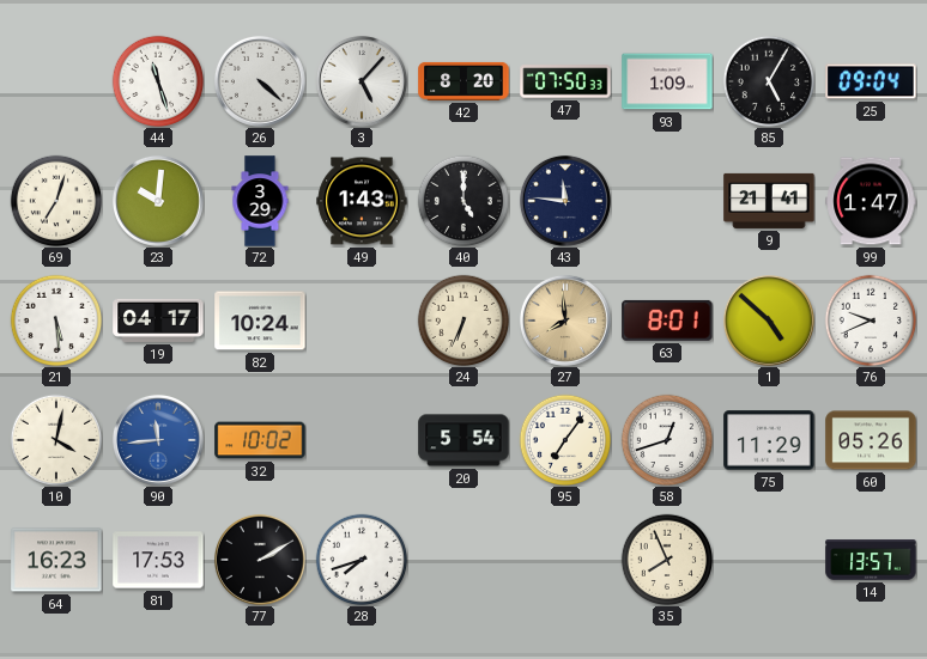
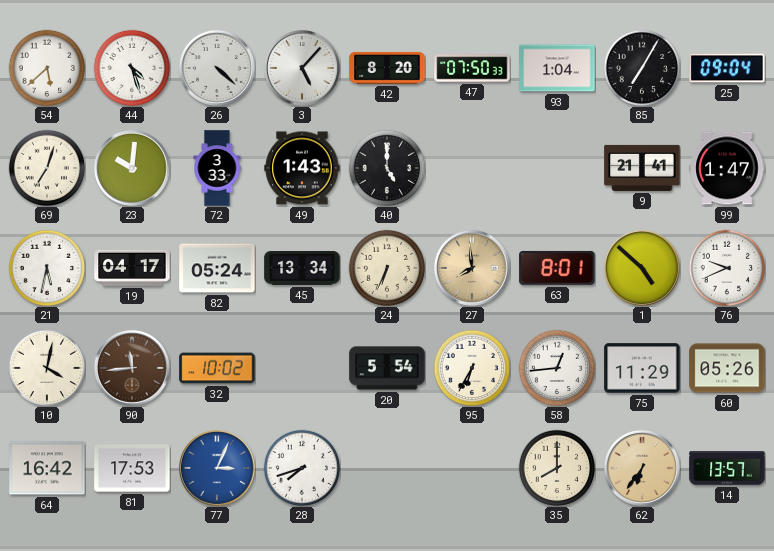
54: none -> 5:38 (47, 68)
44: 11:27 -> 4:27 (132, 68)
93: 1:09 -> 1:04 (557, 68)
85: 5:05 -> 7:05 (642, 68)
72: 3:29 -> 3:33 (217, 168)
43: 11:46 -> none (565, 201)
21: 5:29 -> 5:32 (47, 268)
82: 10:24 -> 05:24 (217, 268)
45: none -> 13:34 (302, 268)
90 dial: blue -> brown (132, 368)
95: 7:06 -> 6:35 (472, 368)
58: 12:42 -> 12:44 (557, 368)
64: 16:23 -> 16:42 (47, 468)
77: 2:10 -> 3:04 (217, 468)
77 dial: black -> blue (217, 468)
35: 7:56 -> 8:00 (557, 468)
62: none -> 6:36 (642, 468)
